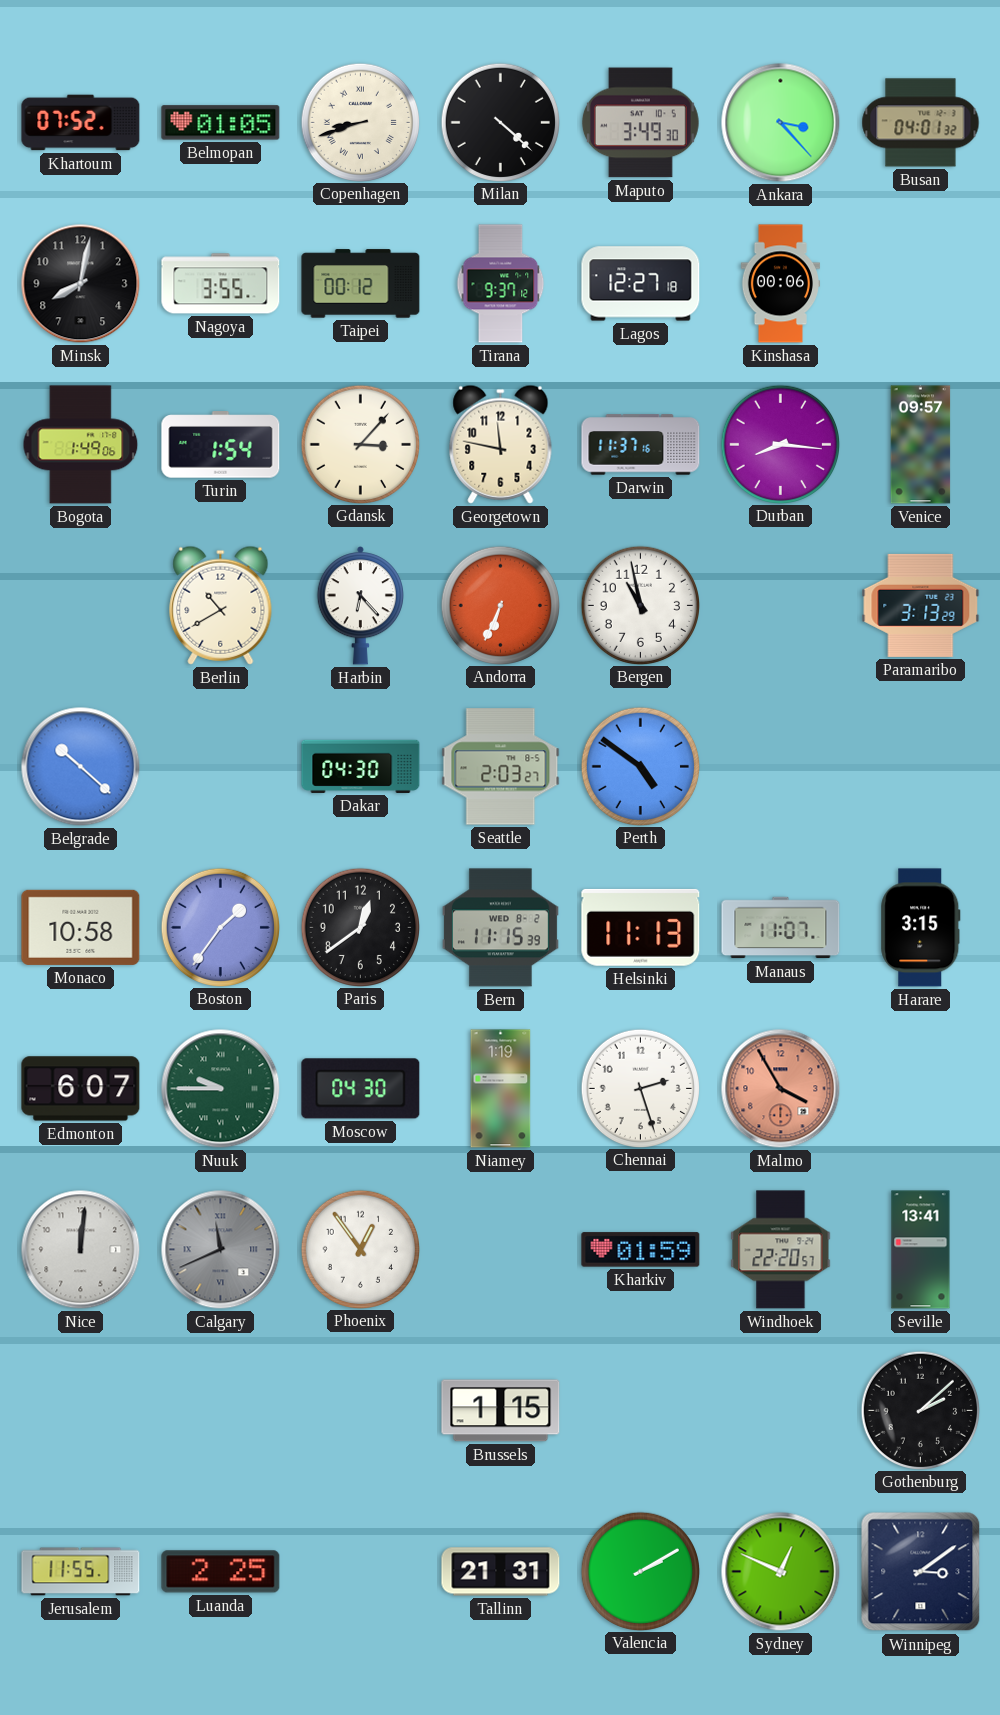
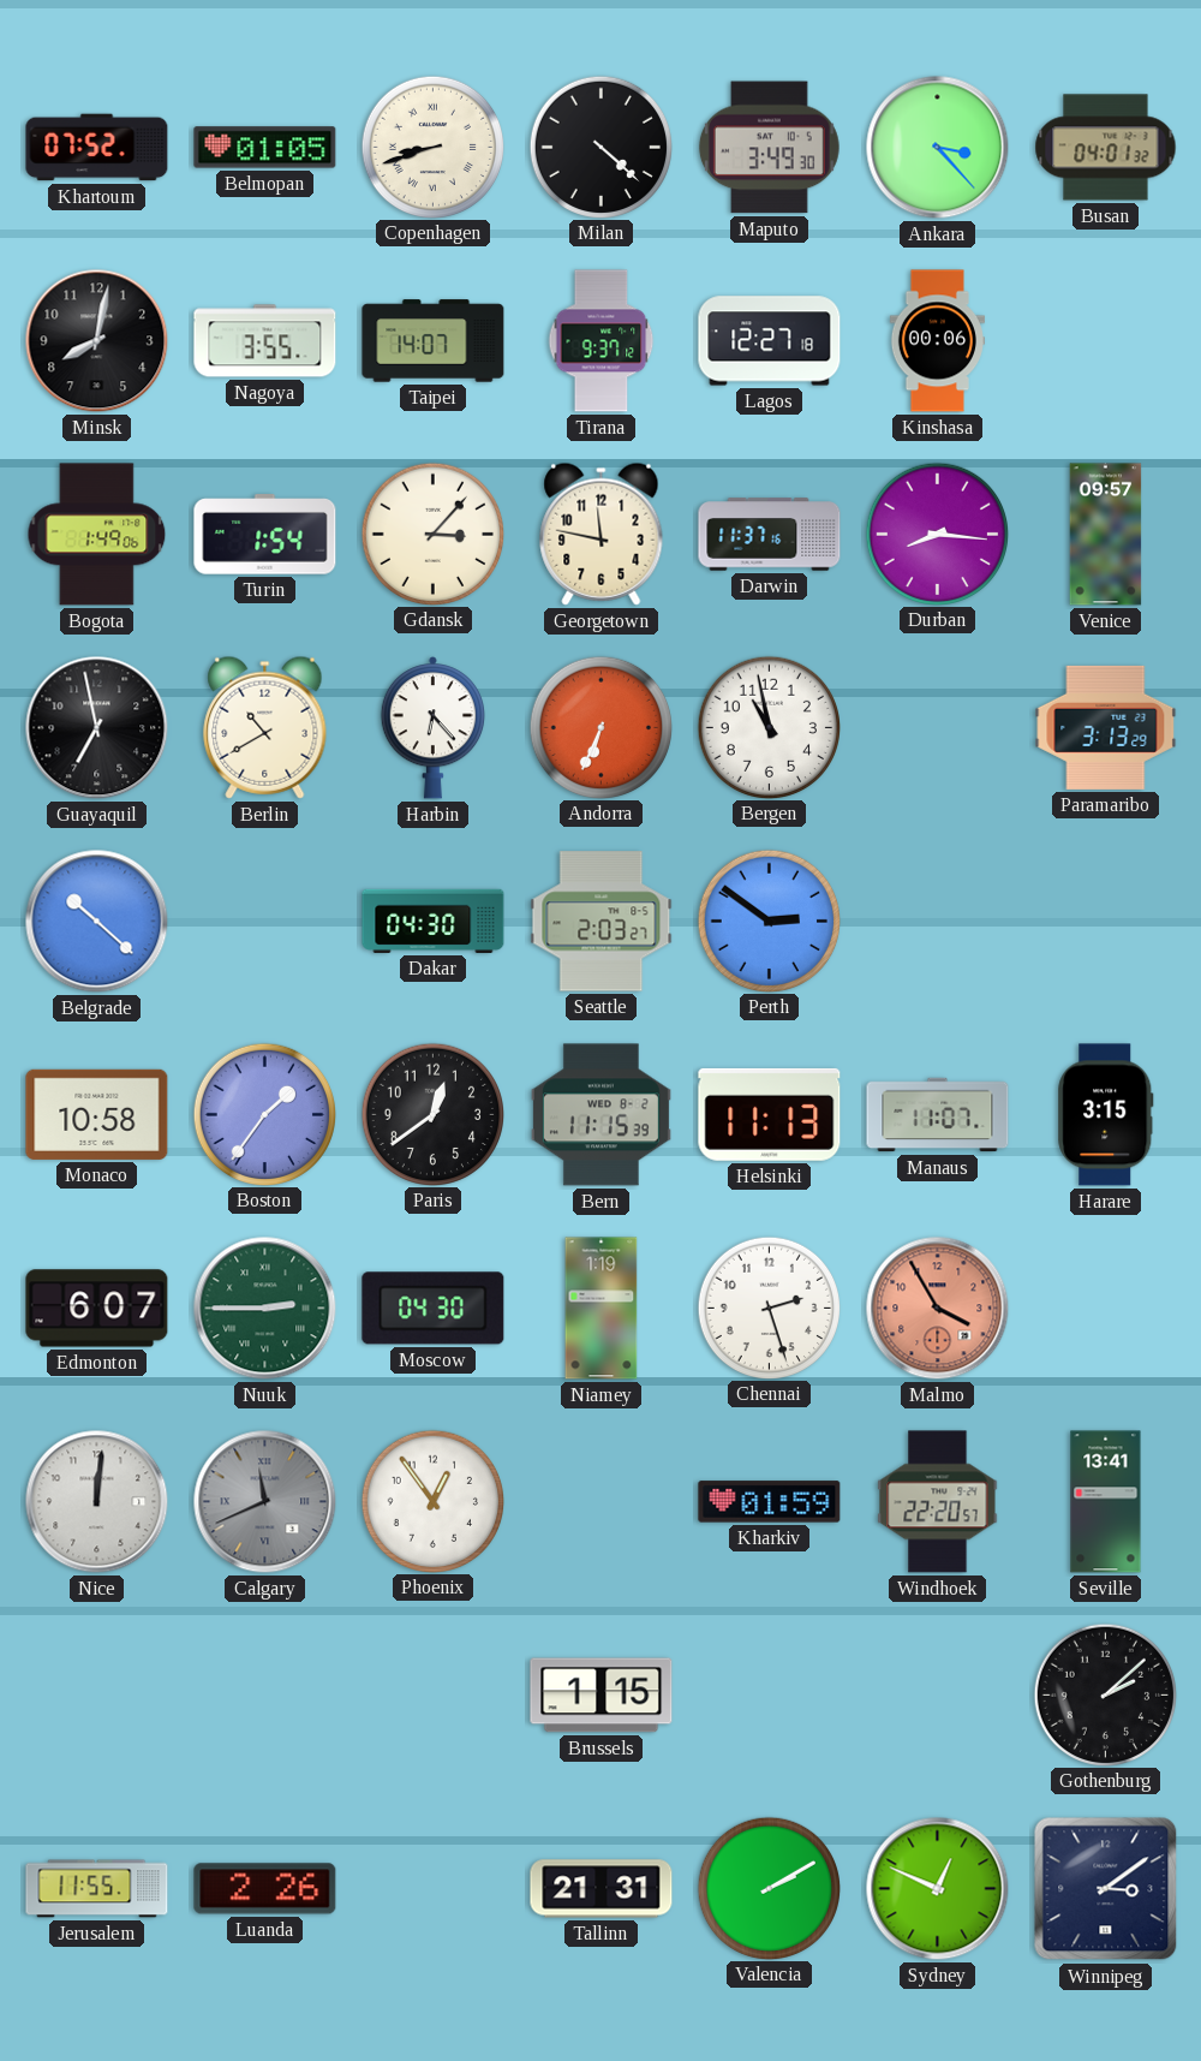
Taipei: 00:12 -> 14:07 (434, 341)
Guayaquil: none -> 6:58 (97, 728)
Perth: 4:51 -> 2:51 (769, 921)
Nuuk: 9:45 -> 2:45 (265, 1309)
Luanda: 2:25 -> 2:26 (265, 1889)
